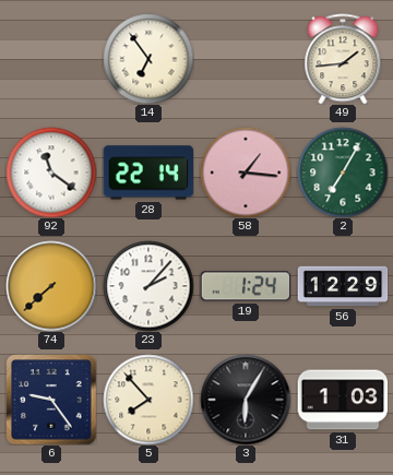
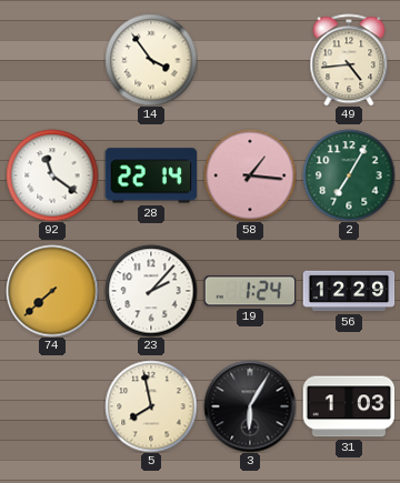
14: 6:54 -> 3:54 (151, 60)
49: 1:44 -> 4:44 (349, 60)
6: 9:24 -> none (51, 400)
5: 7:53 -> 7:58 (151, 406)
